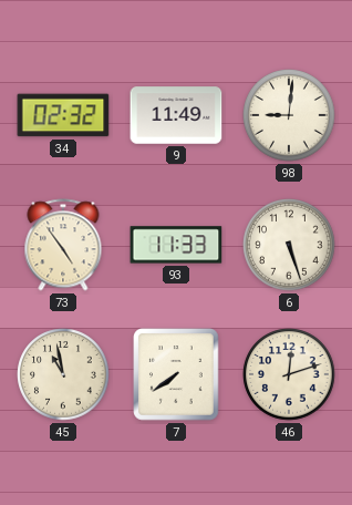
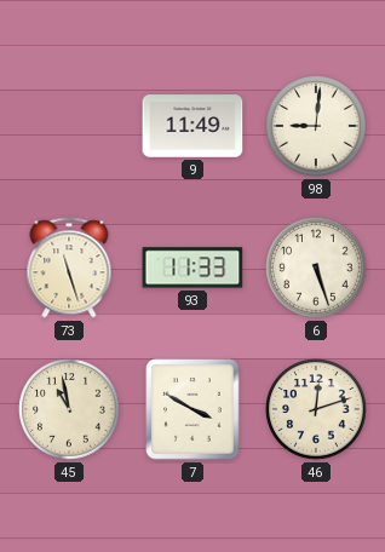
34: 02:32 -> none (63, 115)
73: 4:54 -> 11:27 (69, 268)
7: 7:39 -> 3:50 (192, 409)
